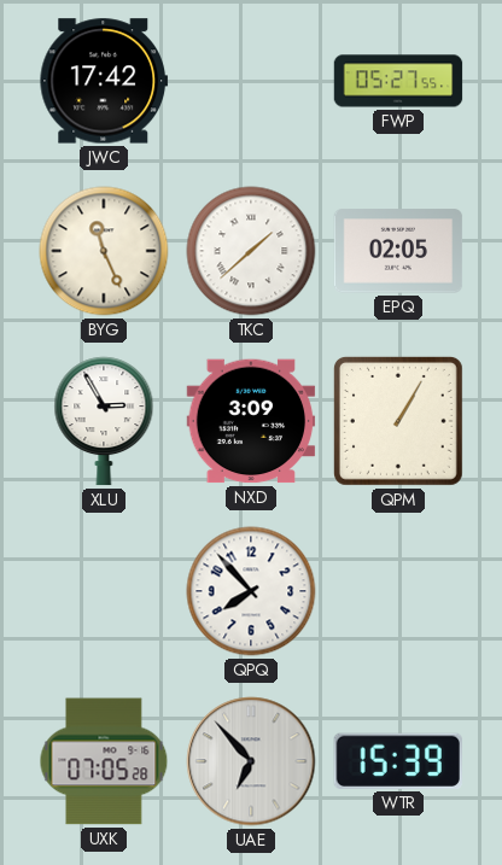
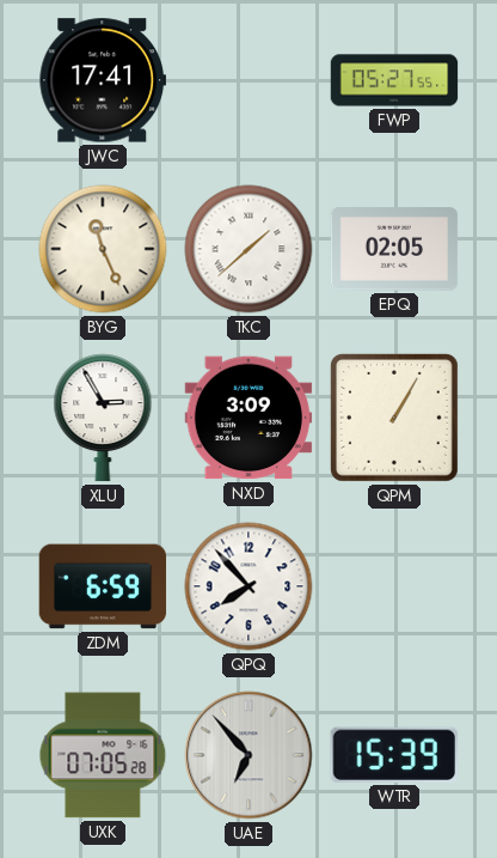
JWC: 17:42 -> 17:41 (103, 80)
ZDM: none -> 6:59 (103, 586)
